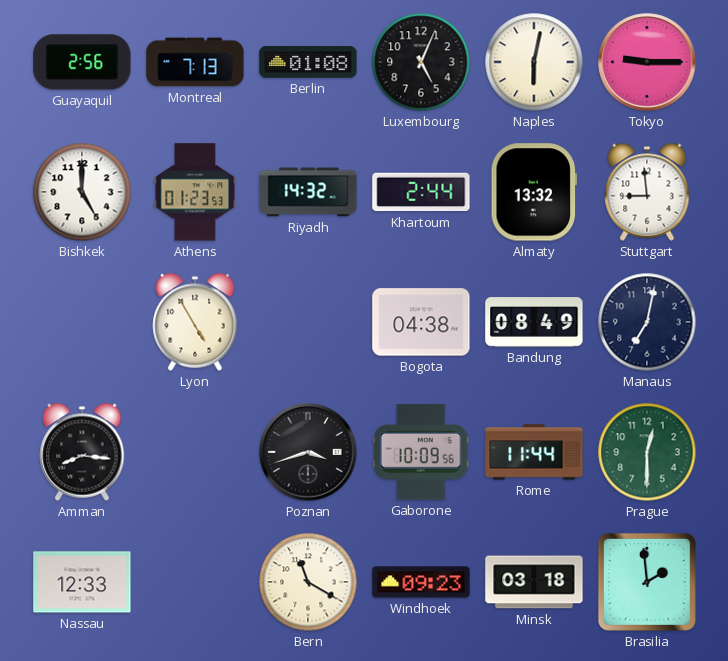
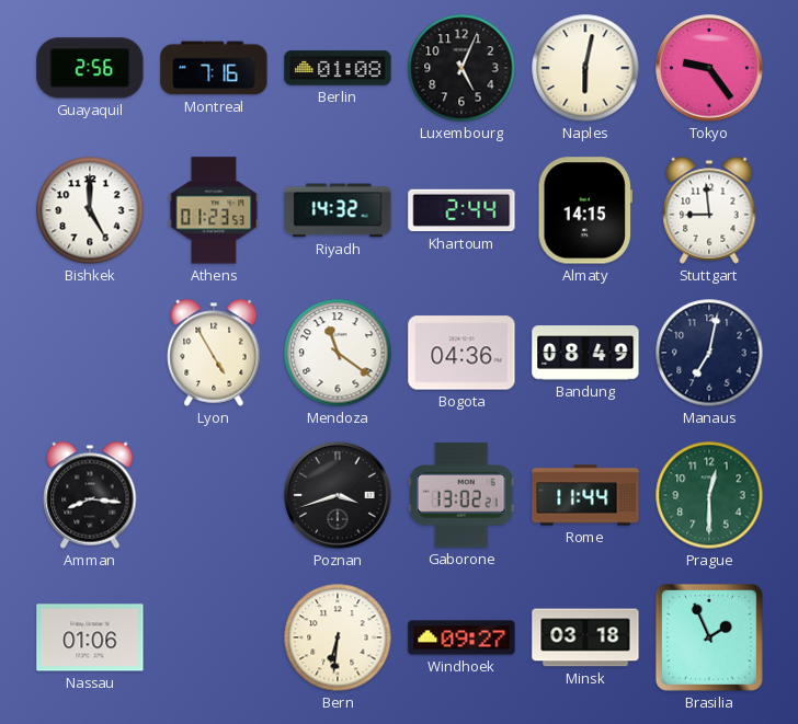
Montreal: 7:13 -> 7:16 (214, 68)
Tokyo: 9:15 -> 9:24 (709, 68)
Almaty: 13:32 -> 14:15 (585, 210)
Mendoza: none -> 11:21 (338, 353)
Bogota: 04:38 -> 04:36 (461, 353)
Gaborone: 10:09 -> 13:02 (461, 495)
Nassau: 12:33 -> 01:06 (90, 637)
Bern: 11:20 -> 6:31 (338, 637)
Windhoek: 09:23 -> 09:27 (461, 637)
Brasilia: 1:59 -> 1:56 (709, 637)
